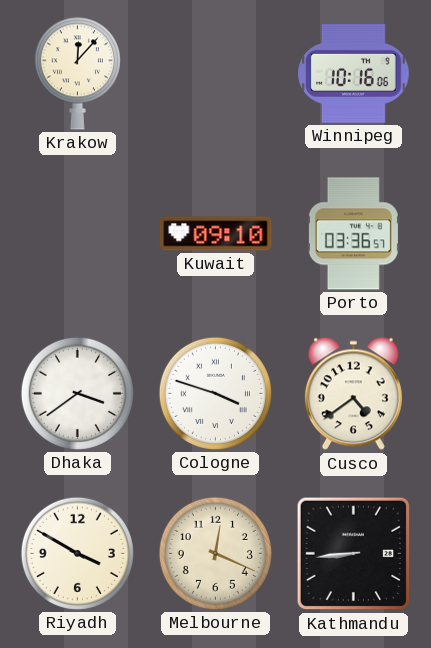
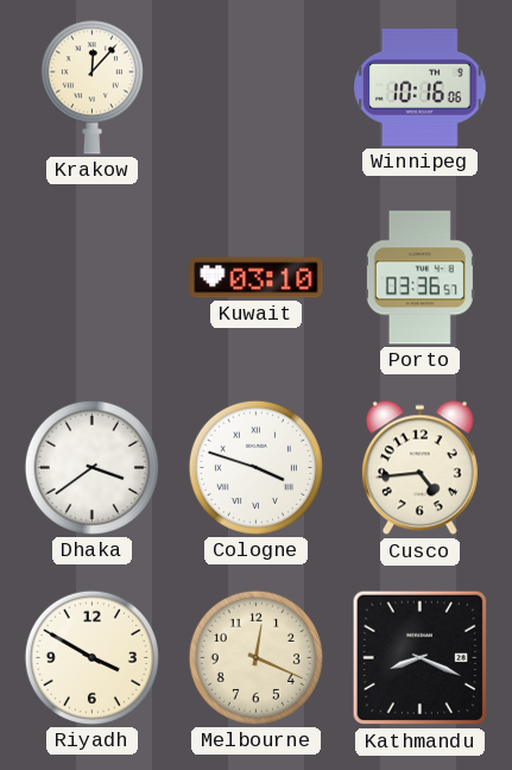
Kuwait: 09:10 -> 03:10 (257, 278)
Cusco: 4:39 -> 4:44 (419, 468)
Kathmandu: 8:44 -> 8:19 (421, 658)
